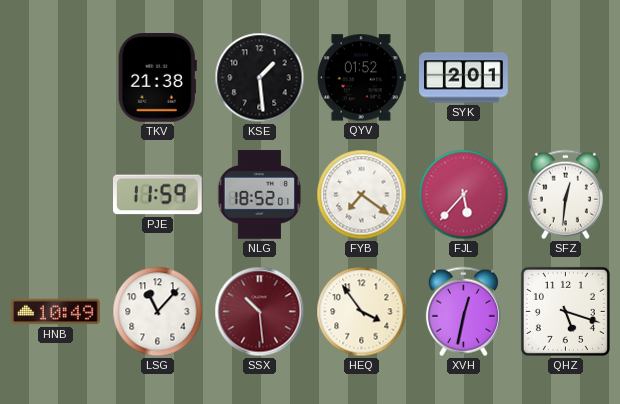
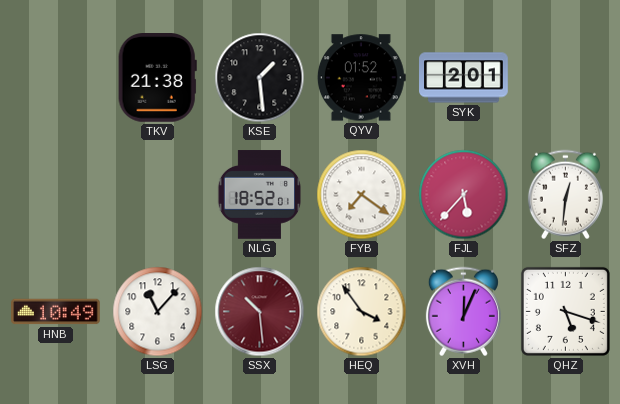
PJE: 11:59 -> none (158, 195)
XVH: 12:32 -> 12:04 (463, 312)
